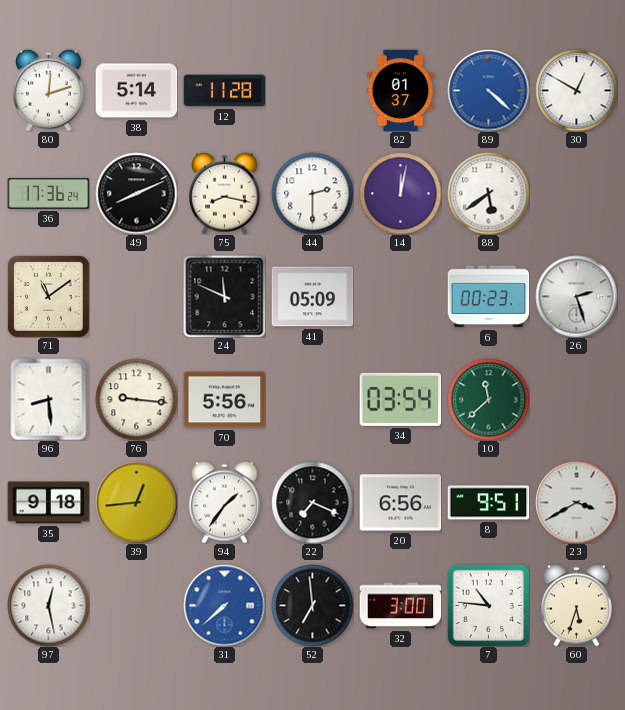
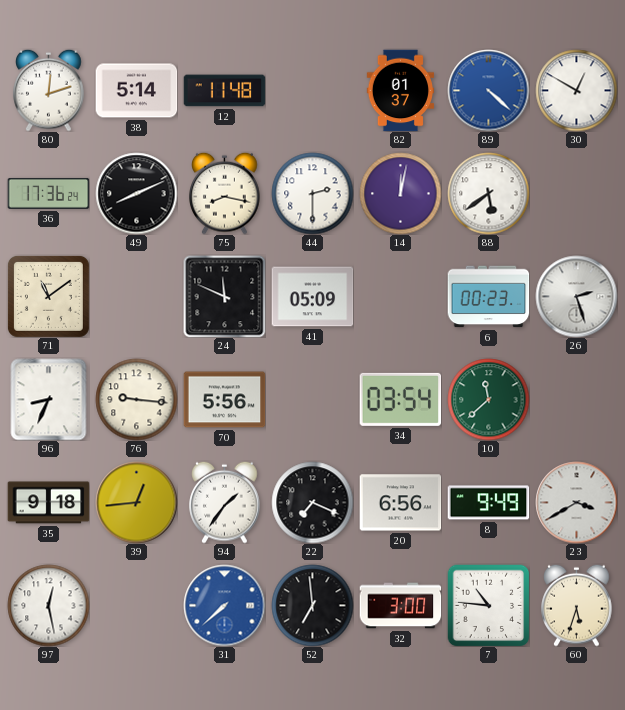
12: 11:28 -> 11:48 (224, 91)
96: 8:29 -> 8:34 (49, 399)
8: 9:51 -> 9:49 (488, 503)
